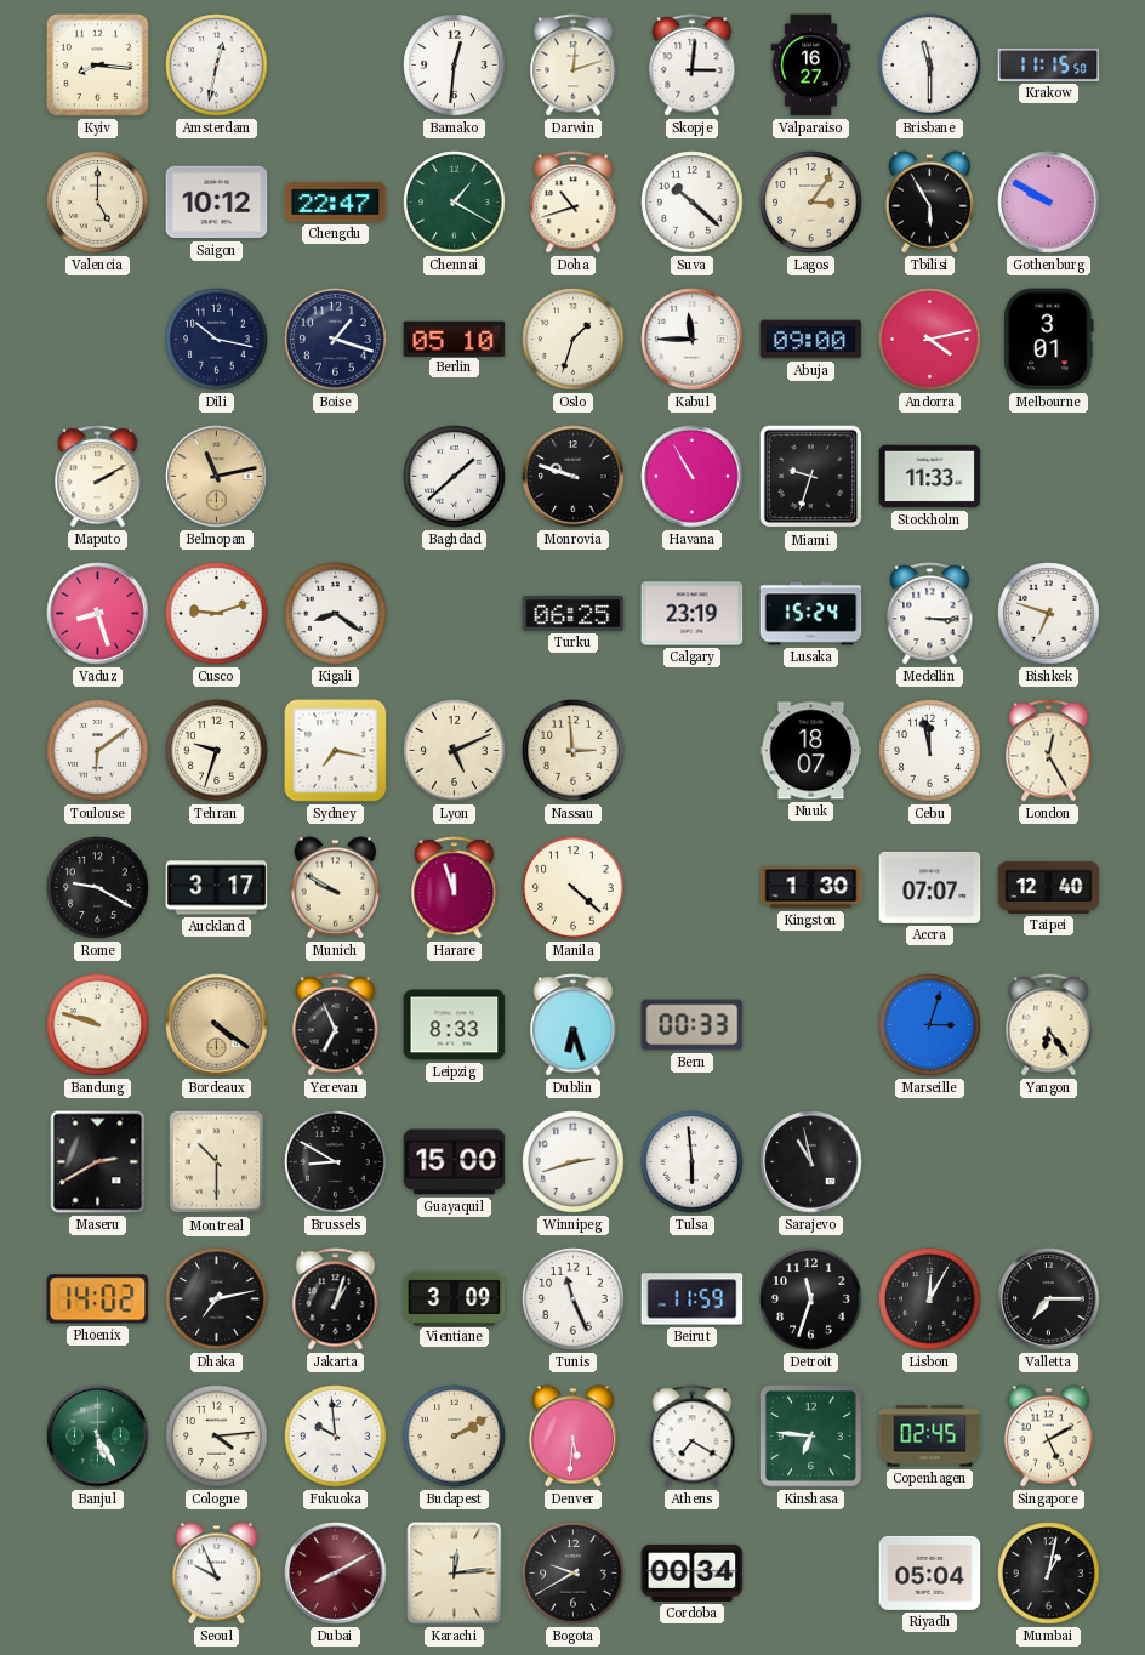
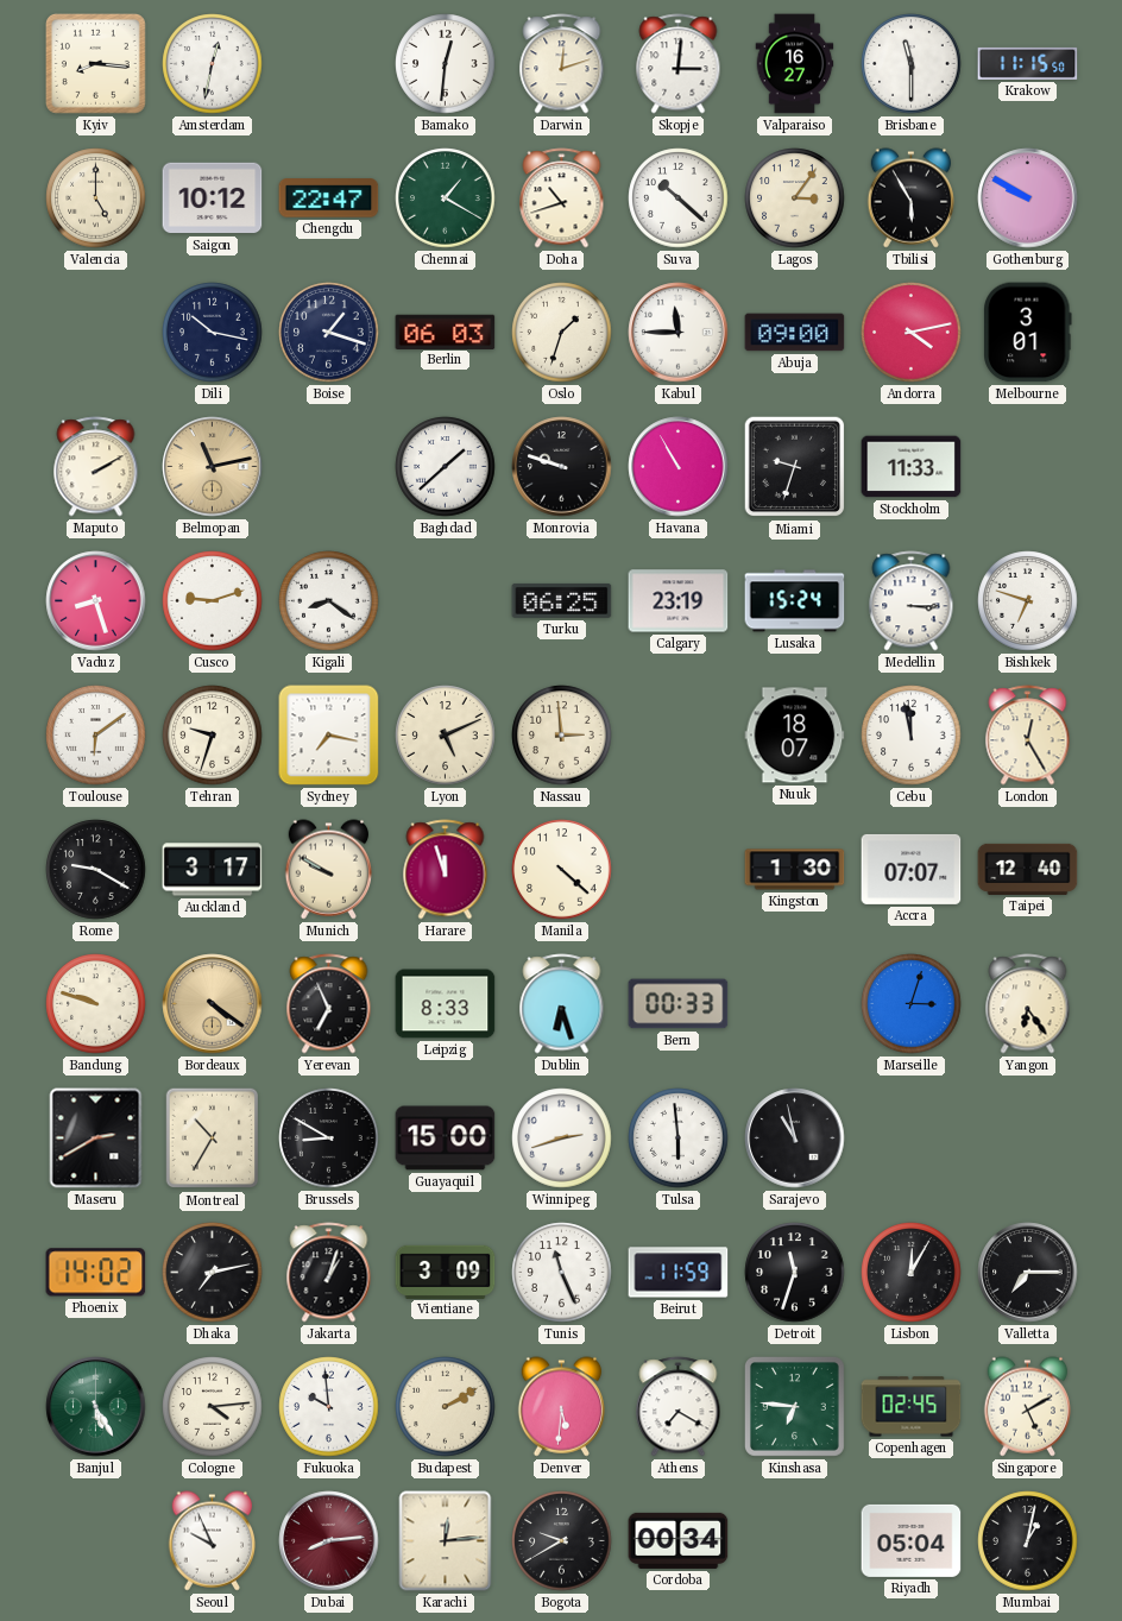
Berlin: 05:10 -> 06:03 (446, 332)
Montreal: 10:30 -> 10:35 (212, 1139)
Dubai: 8:10 -> 8:14 (329, 1541)
